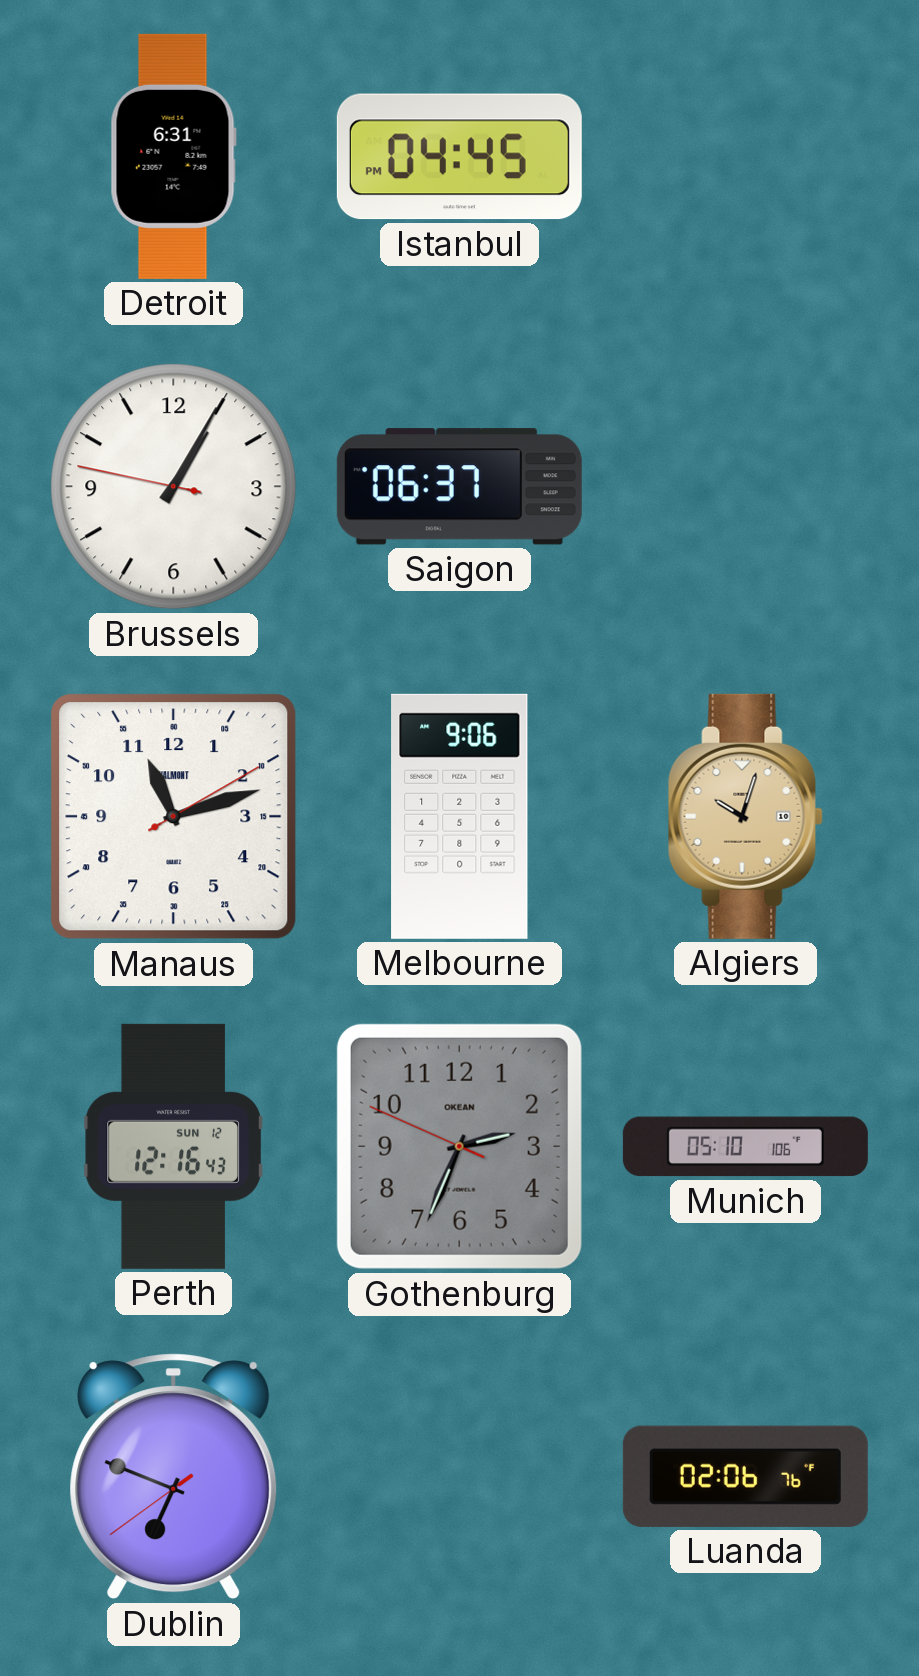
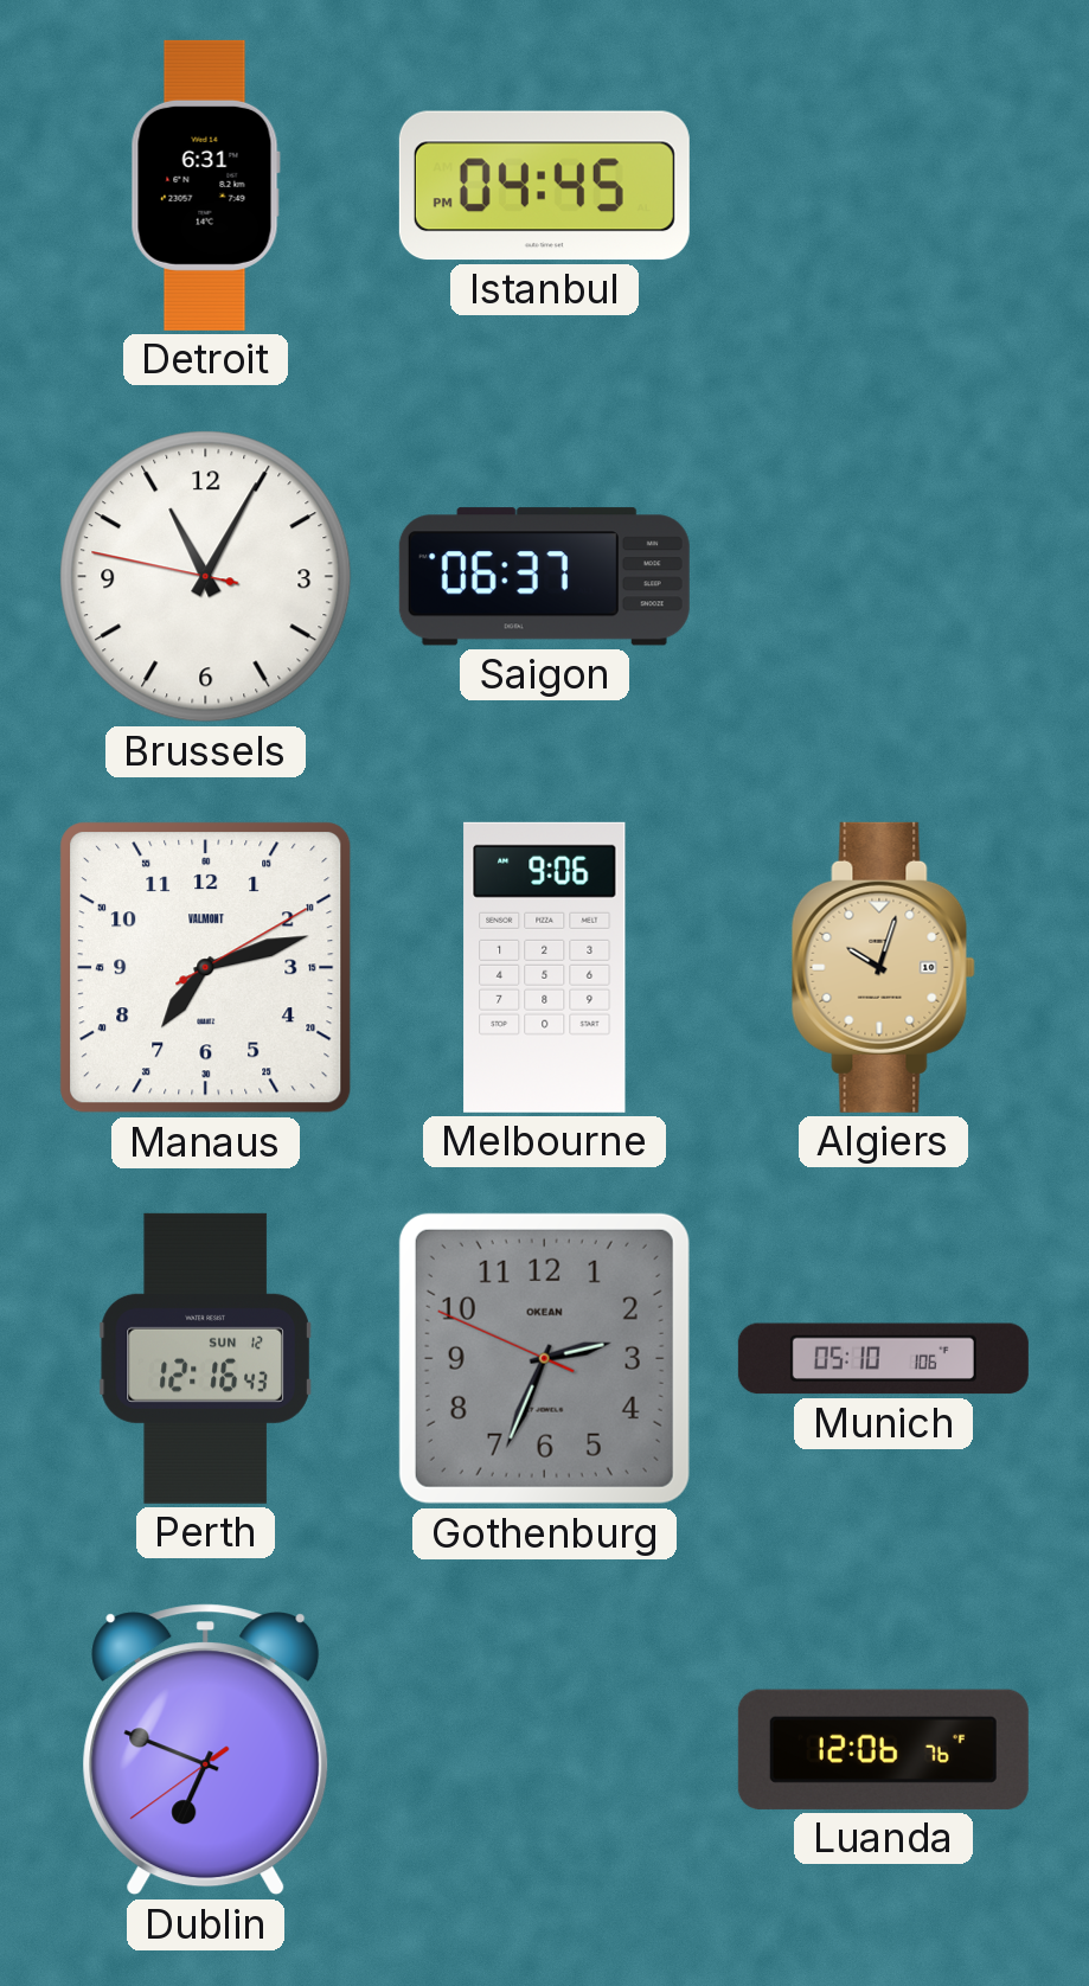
Brussels: 1:04 -> 11:04 (206, 577)
Manaus: 11:12 -> 7:12 (206, 968)
Luanda: 02:06 -> 12:06 (883, 1749)
